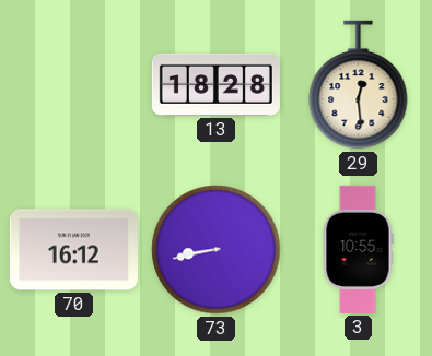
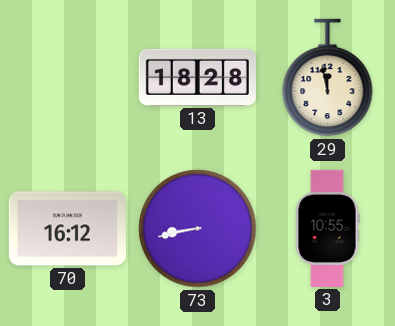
29: 12:29 -> 11:58 (328, 78)
